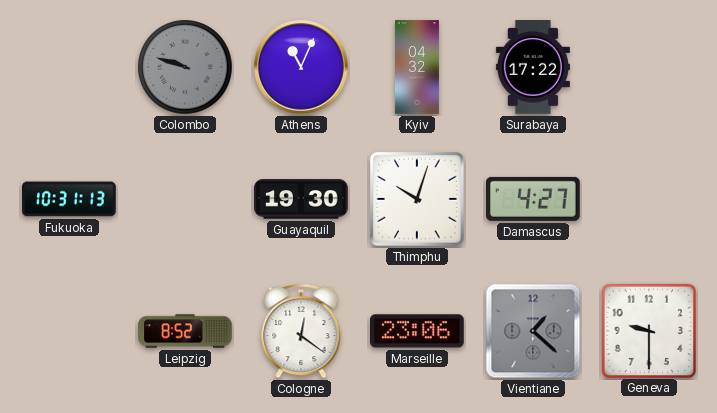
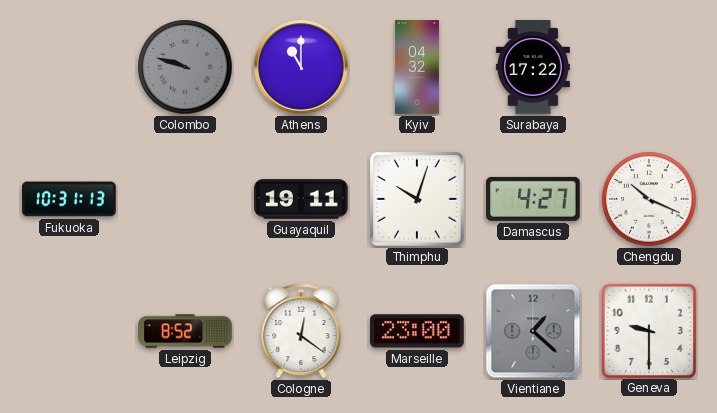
Athens: 11:04 -> 11:00 (301, 67)
Guayaquil: 19:30 -> 19:11 (301, 199)
Chengdu: none -> 10:19 (649, 199)
Marseille: 23:06 -> 23:00 (418, 331)
